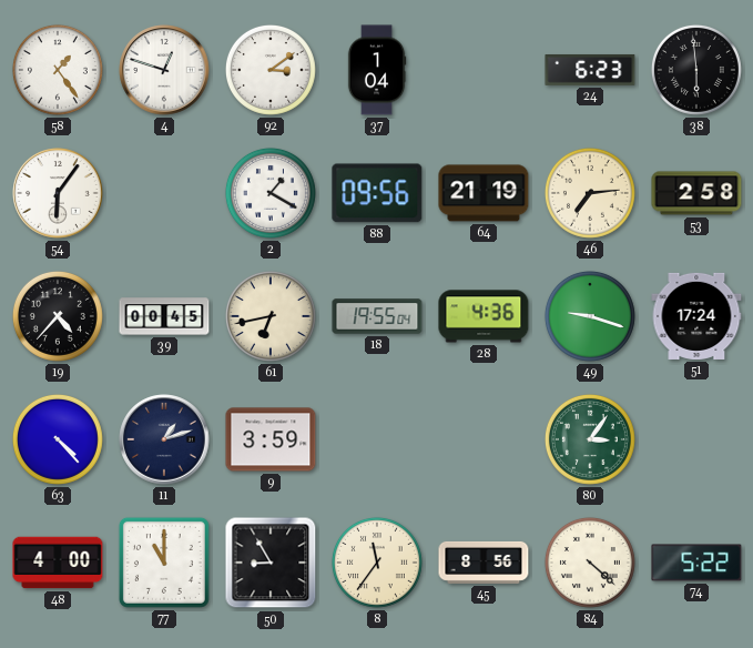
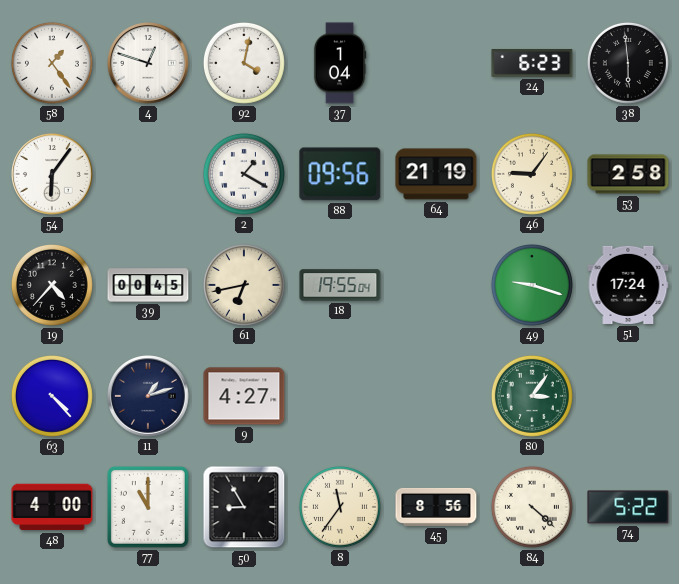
92: 3:09 -> 4:02 (244, 63)
46: 7:14 -> 9:06 (532, 174)
28: 4:36 -> none (484, 316)
9: 3:59 -> 4:27 (244, 396)
